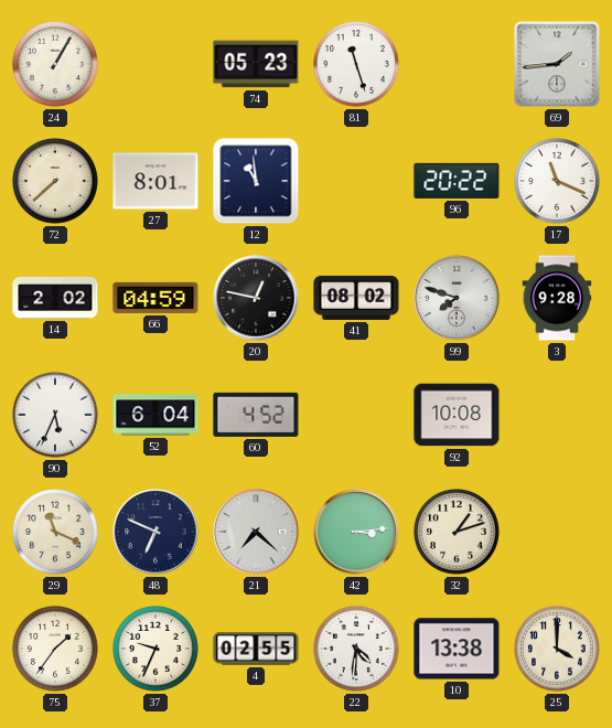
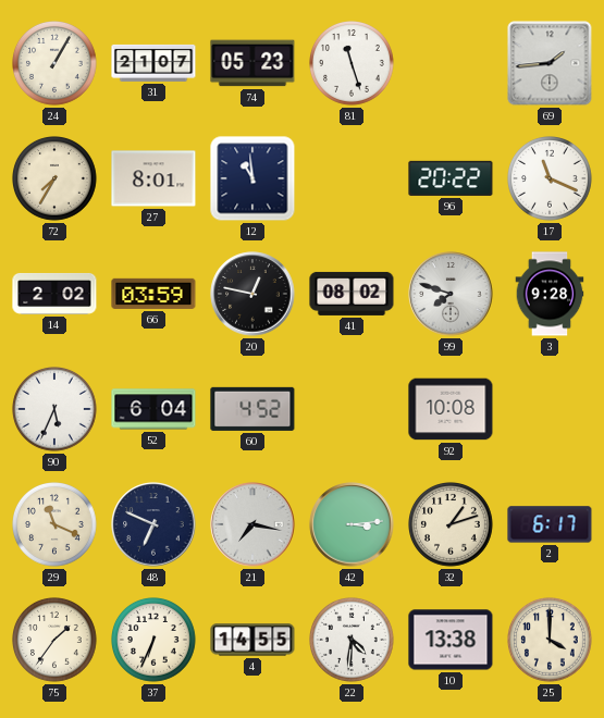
31: none -> 21:07 (153, 63)
72: 7:38 -> 7:35 (56, 179)
66: 04:59 -> 03:59 (153, 294)
21: 7:22 -> 7:17 (252, 524)
2: none -> 6:17 (550, 524)
37: 9:34 -> 6:34 (155, 641)
4: 02:55 -> 14:55 (252, 640)
